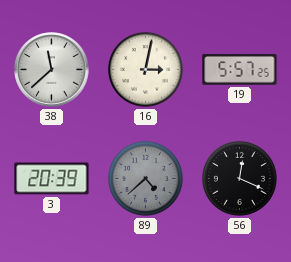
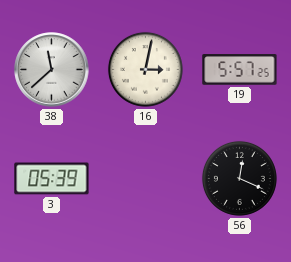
3: 20:39 -> 05:39 (52, 179)
89: 4:38 -> none (145, 178)
